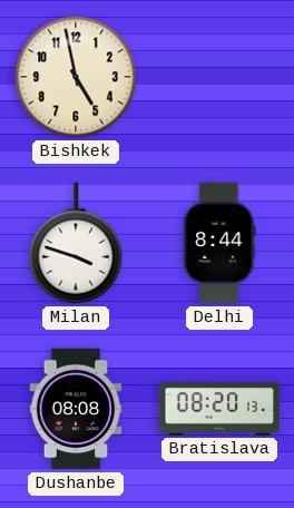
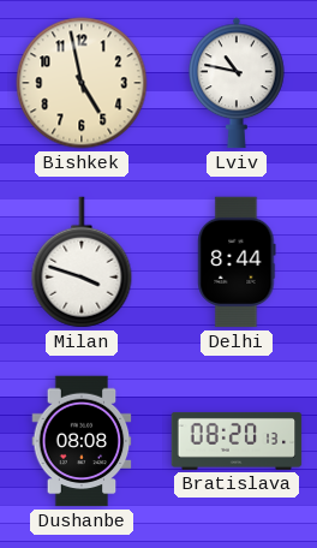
Lviv: none -> 10:47 (237, 83)
